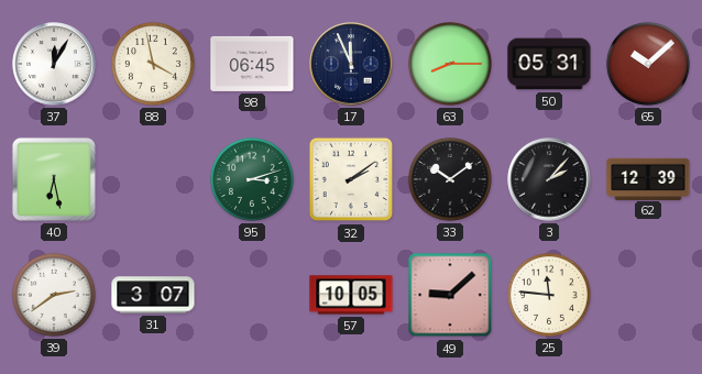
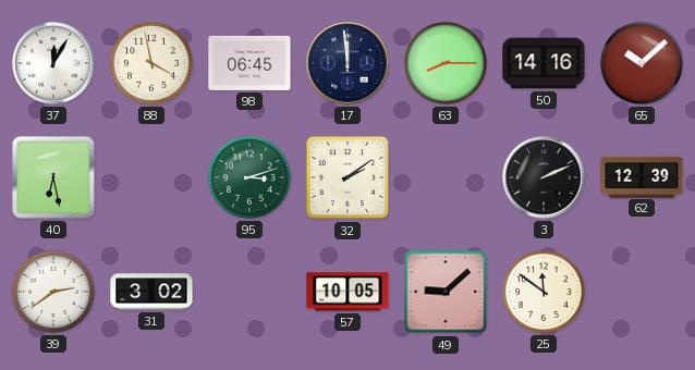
17: 11:56 -> 11:59 (347, 63)
50: 05:31 -> 14:16 (544, 63)
33: 10:09 -> none (450, 179)
3: 2:07 -> 2:11 (544, 177)
31: 3:07 -> 3:02 (151, 292)
25: 11:46 -> 11:51 (544, 292)
